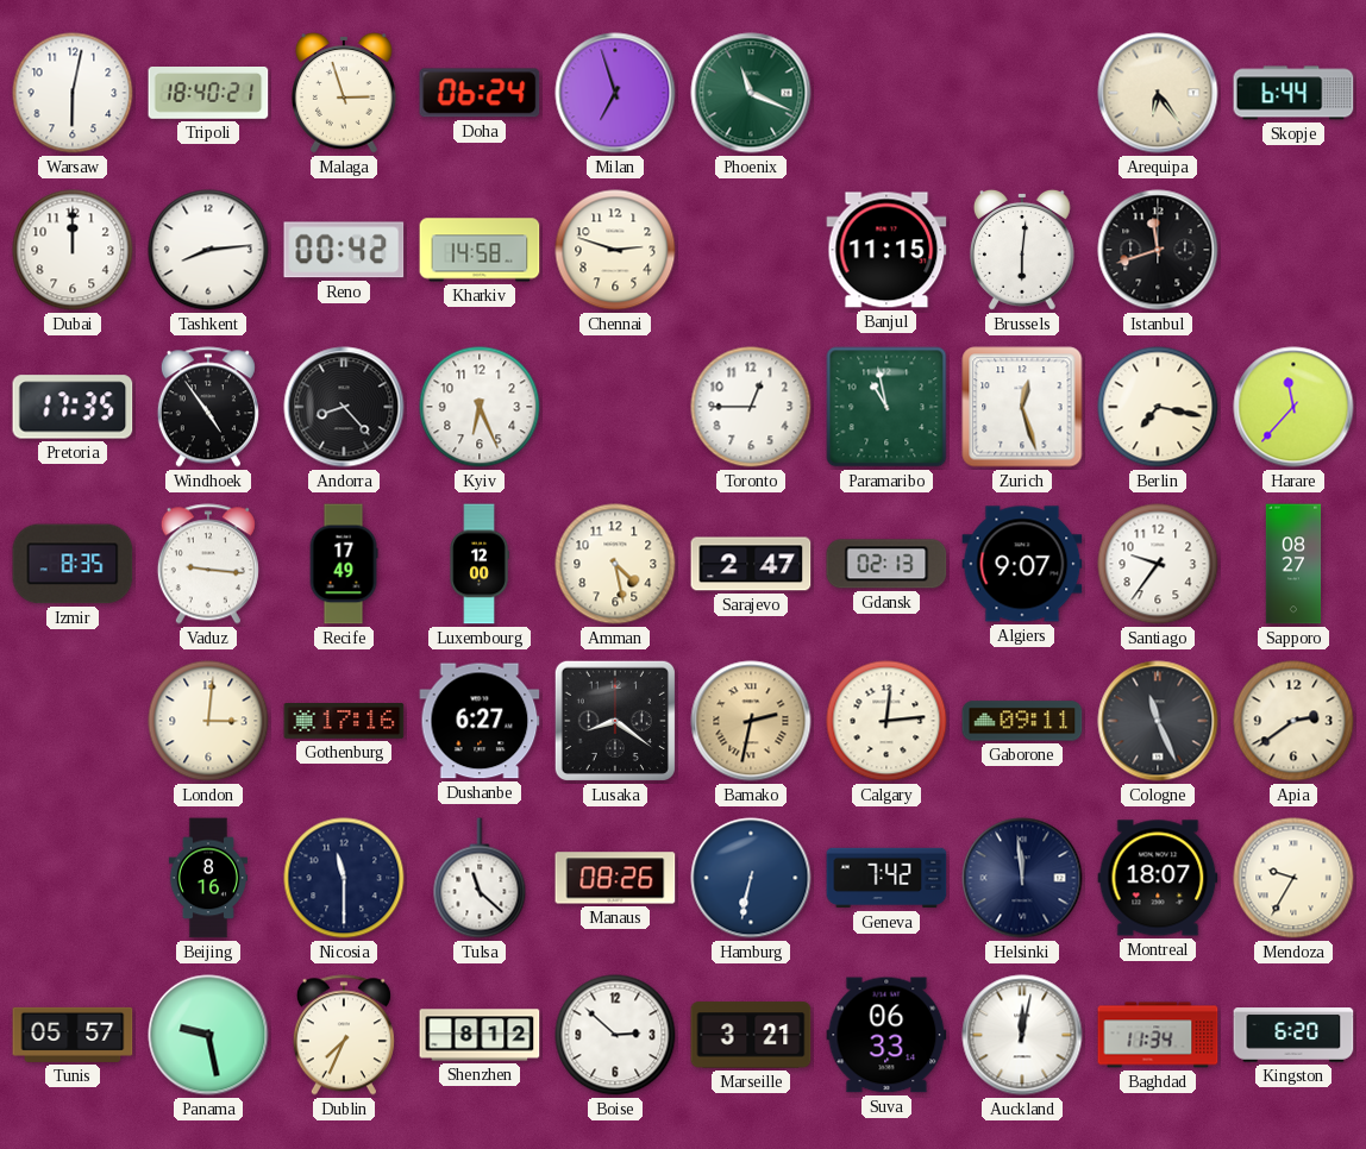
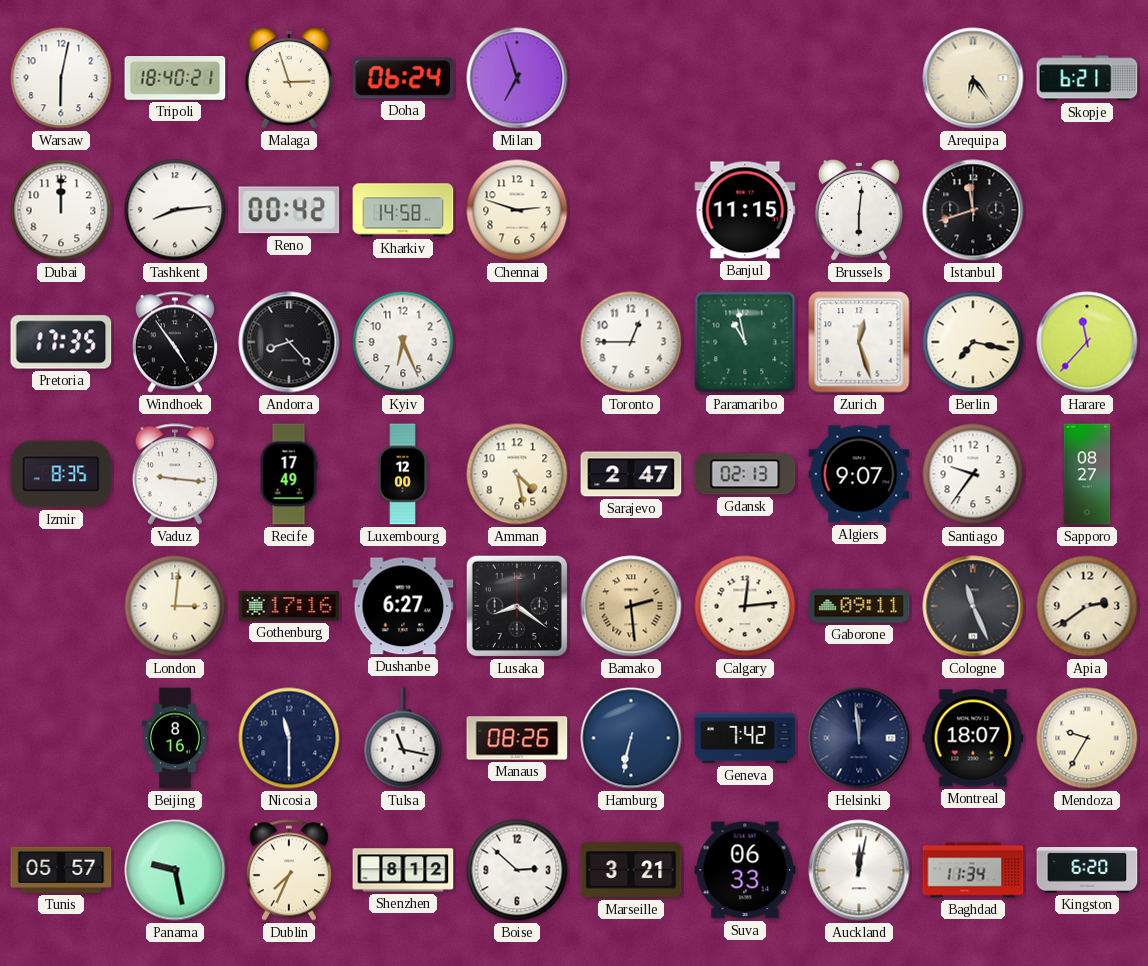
Phoenix: 11:19 -> none (751, 93)
Skopje: 6:44 -> 6:21 (1087, 78)
Bamako: 2:32 -> 2:29 (631, 606)
Tulsa: 11:22 -> 11:17 (403, 738)
